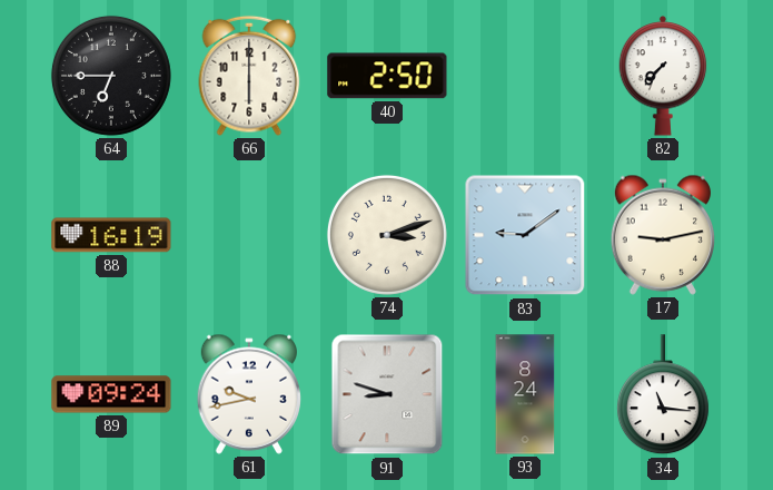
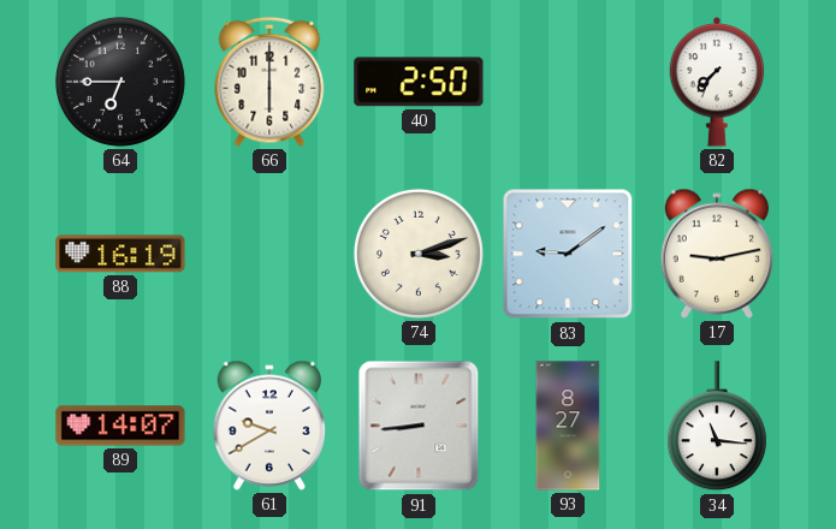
89: 09:24 -> 14:07 (120, 426)
61: 9:43 -> 9:40 (268, 426)
91: 8:48 -> 8:44 (419, 426)
93: 8:24 -> 8:27 (568, 426)
